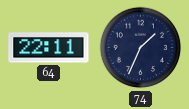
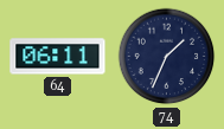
64: 22:11 -> 06:11 (58, 57)
